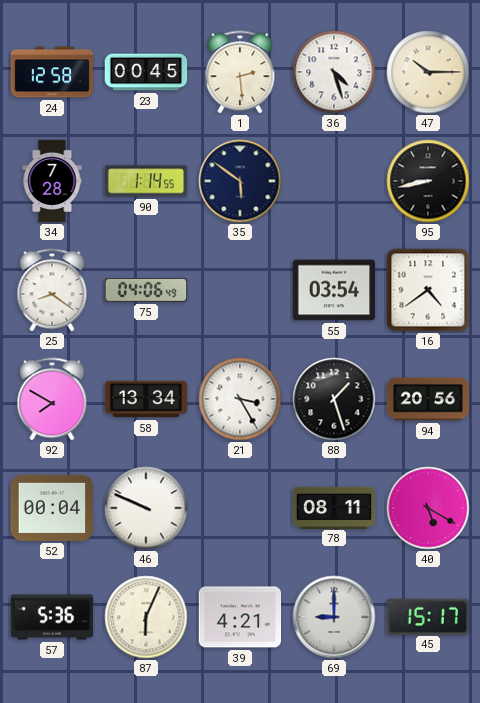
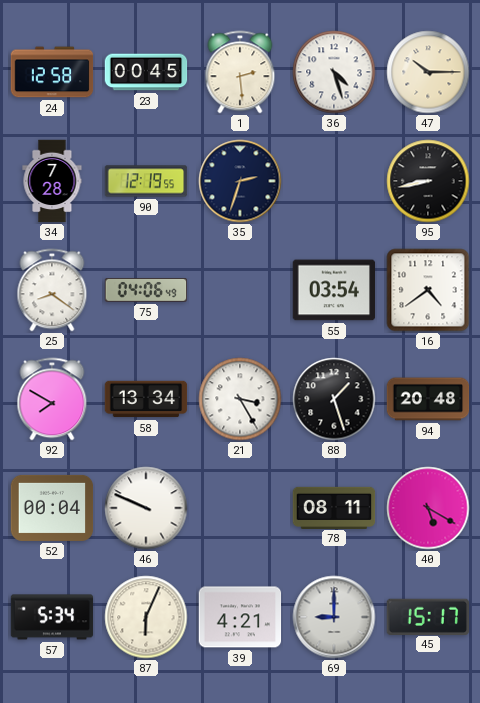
90: 1:14 -> 12:19 (146, 181)
35: 5:51 -> 2:33 (240, 181)
94: 20:56 -> 20:48 (428, 399)
57: 5:36 -> 5:34 (52, 617)
